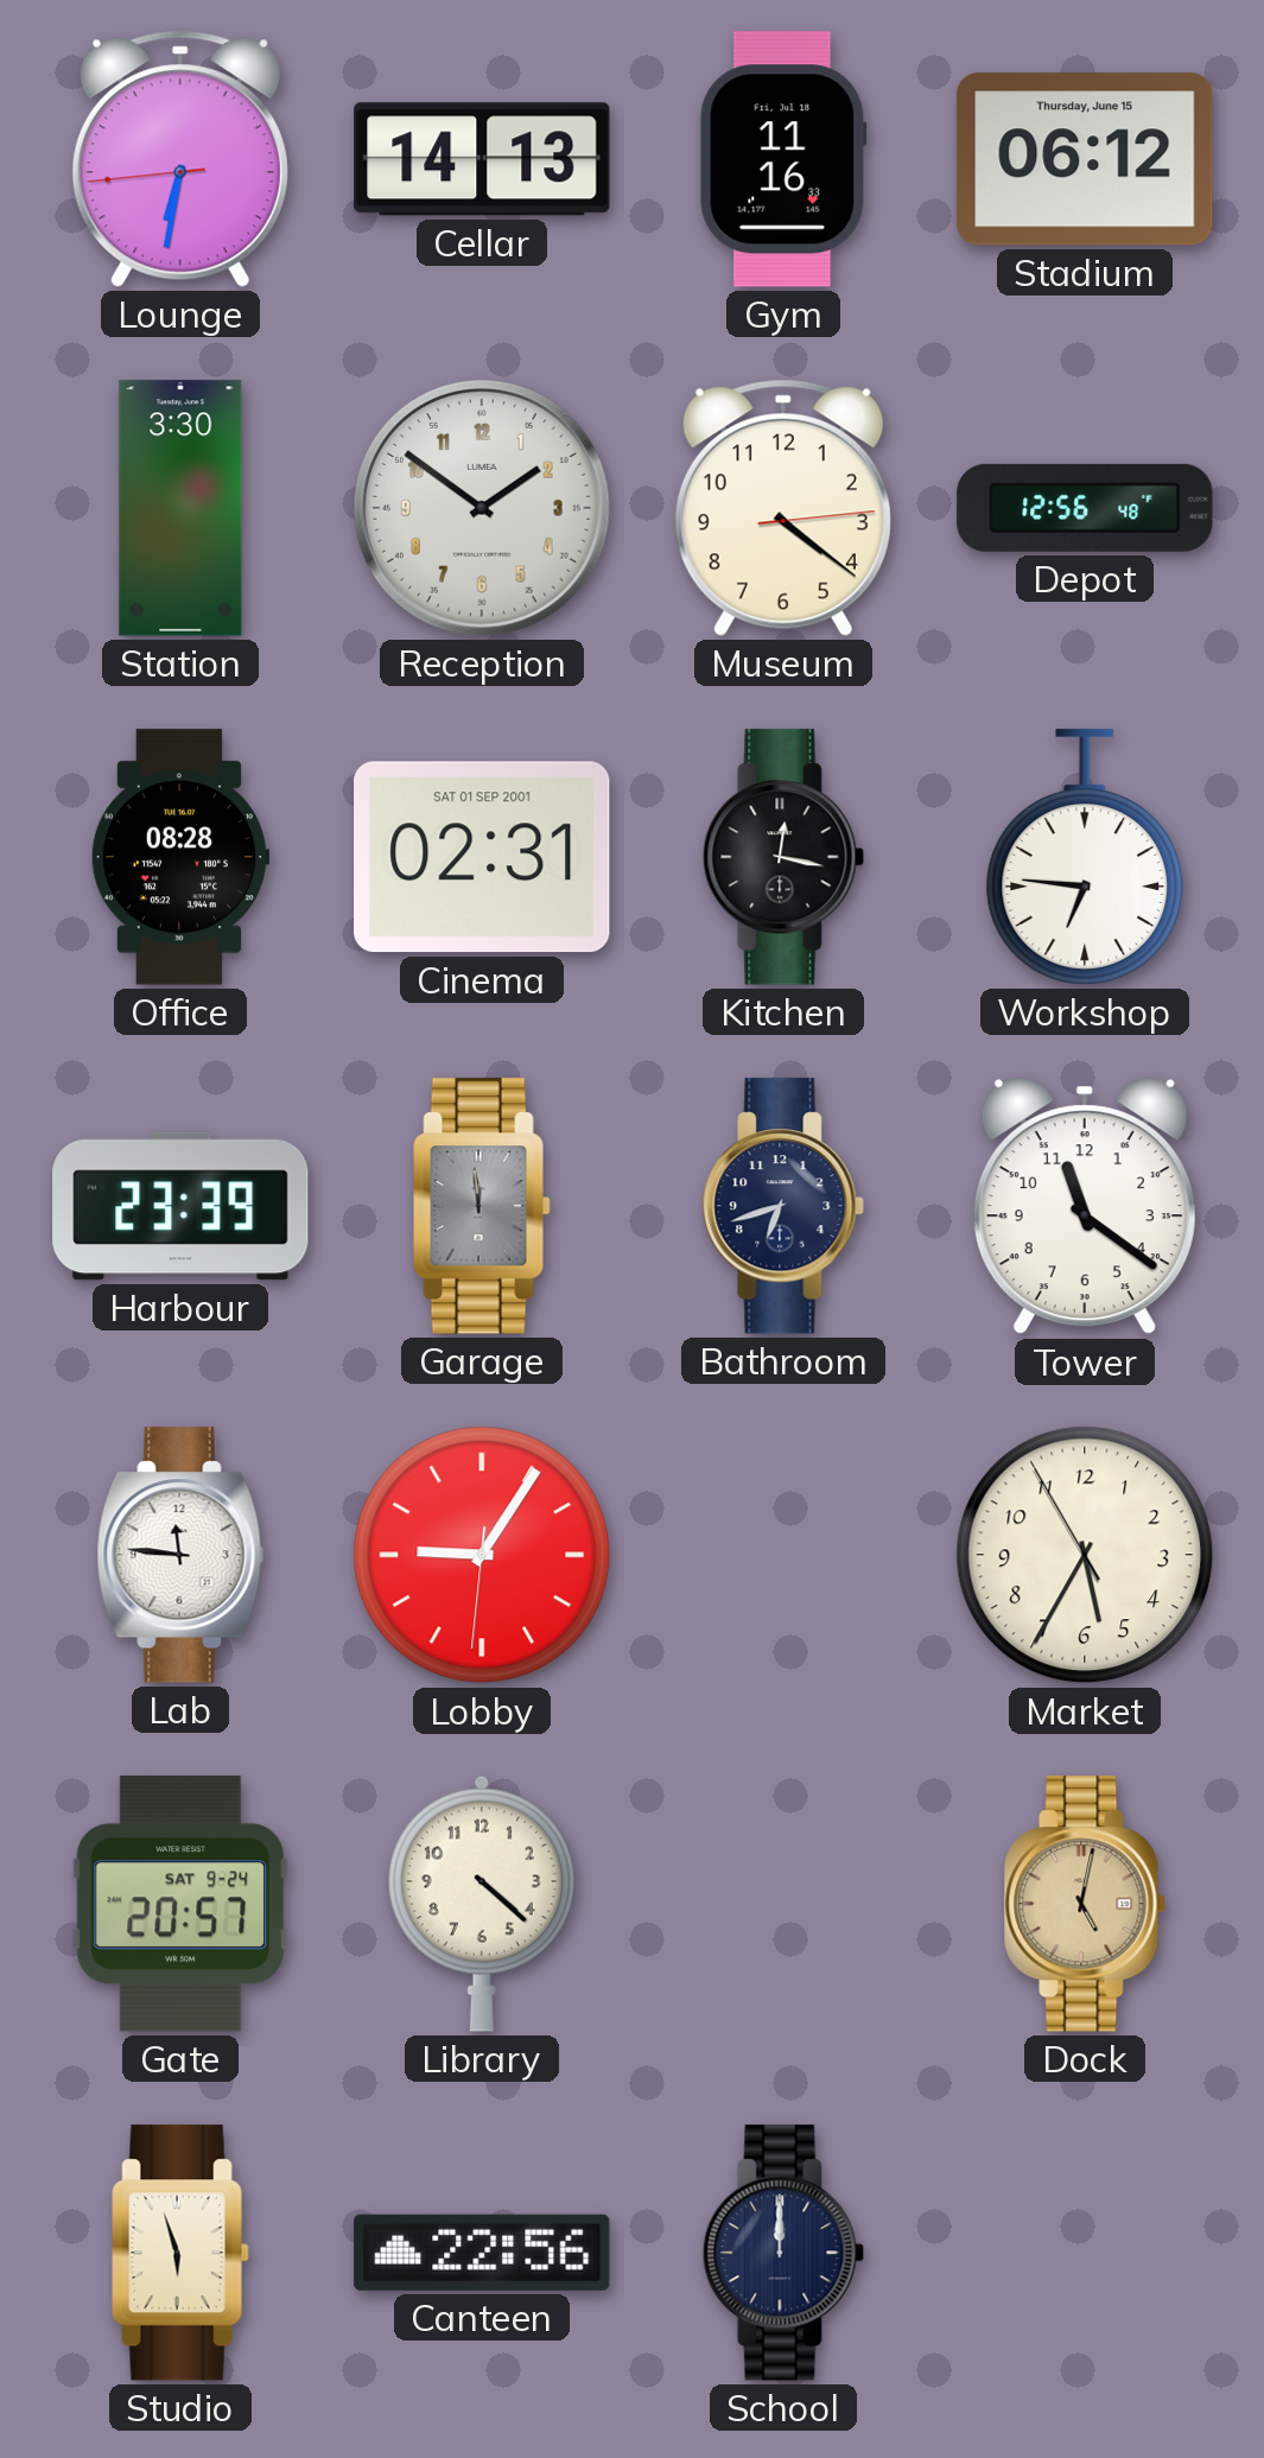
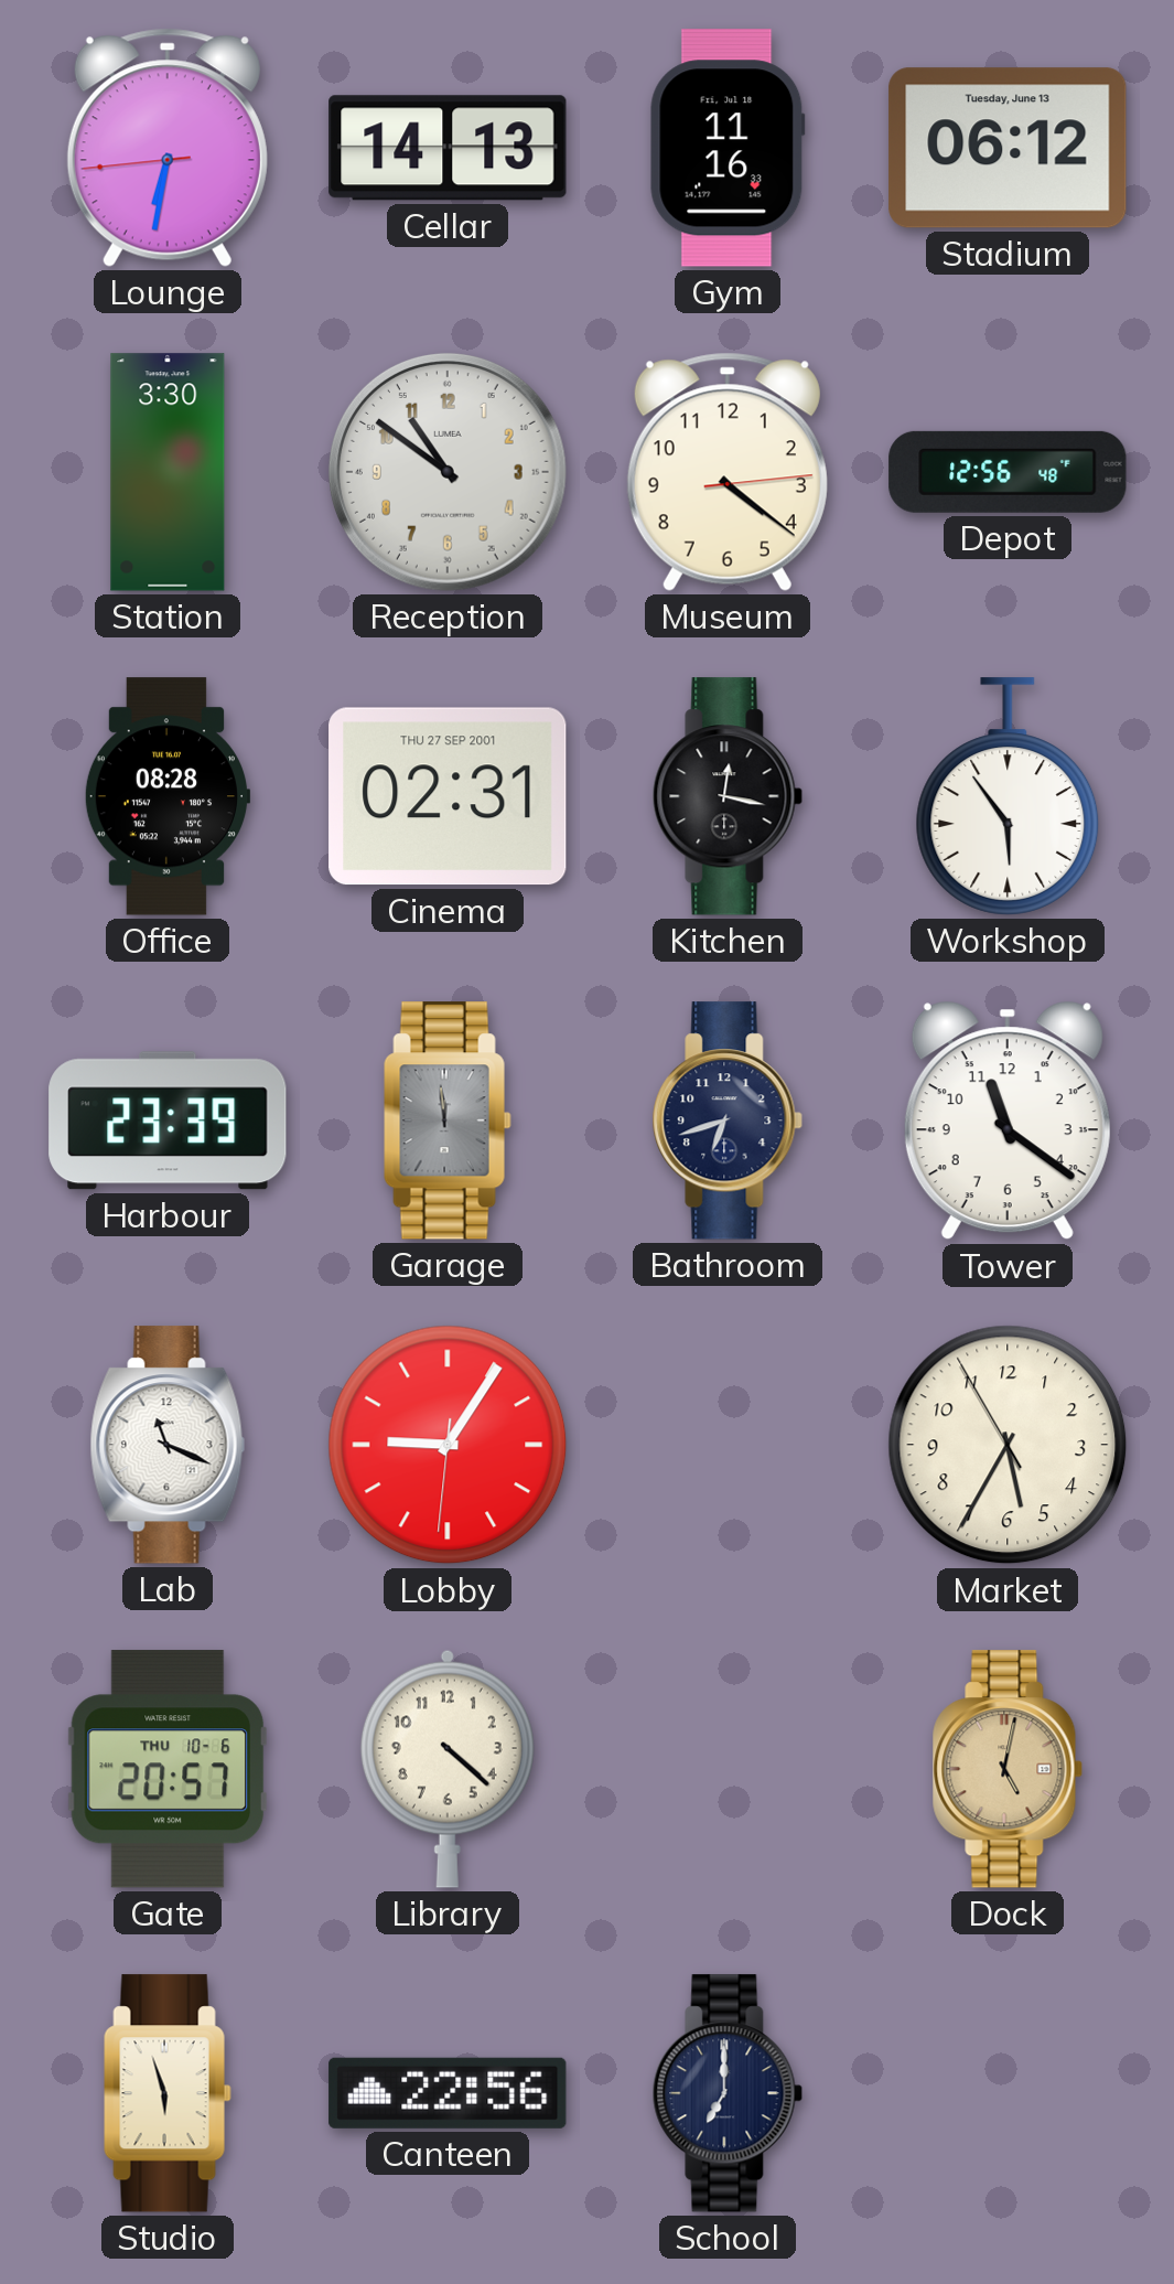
Stadium date: Thursday, June 15 -> Tuesday, June 13 (1008, 148)
Reception: 1:51 -> 10:51 (448, 472)
Cinema date: SAT 01 SEP 2001 -> THU 27 SEP 2001 (448, 796)
Workshop: 6:46 -> 5:54 (1008, 796)
Lab: 11:46 -> 11:19 (168, 1445)
Gate date: SAT 9-24 -> THU 10-6 (168, 1769)
School: 12:00 -> 7:00 (728, 2093)
